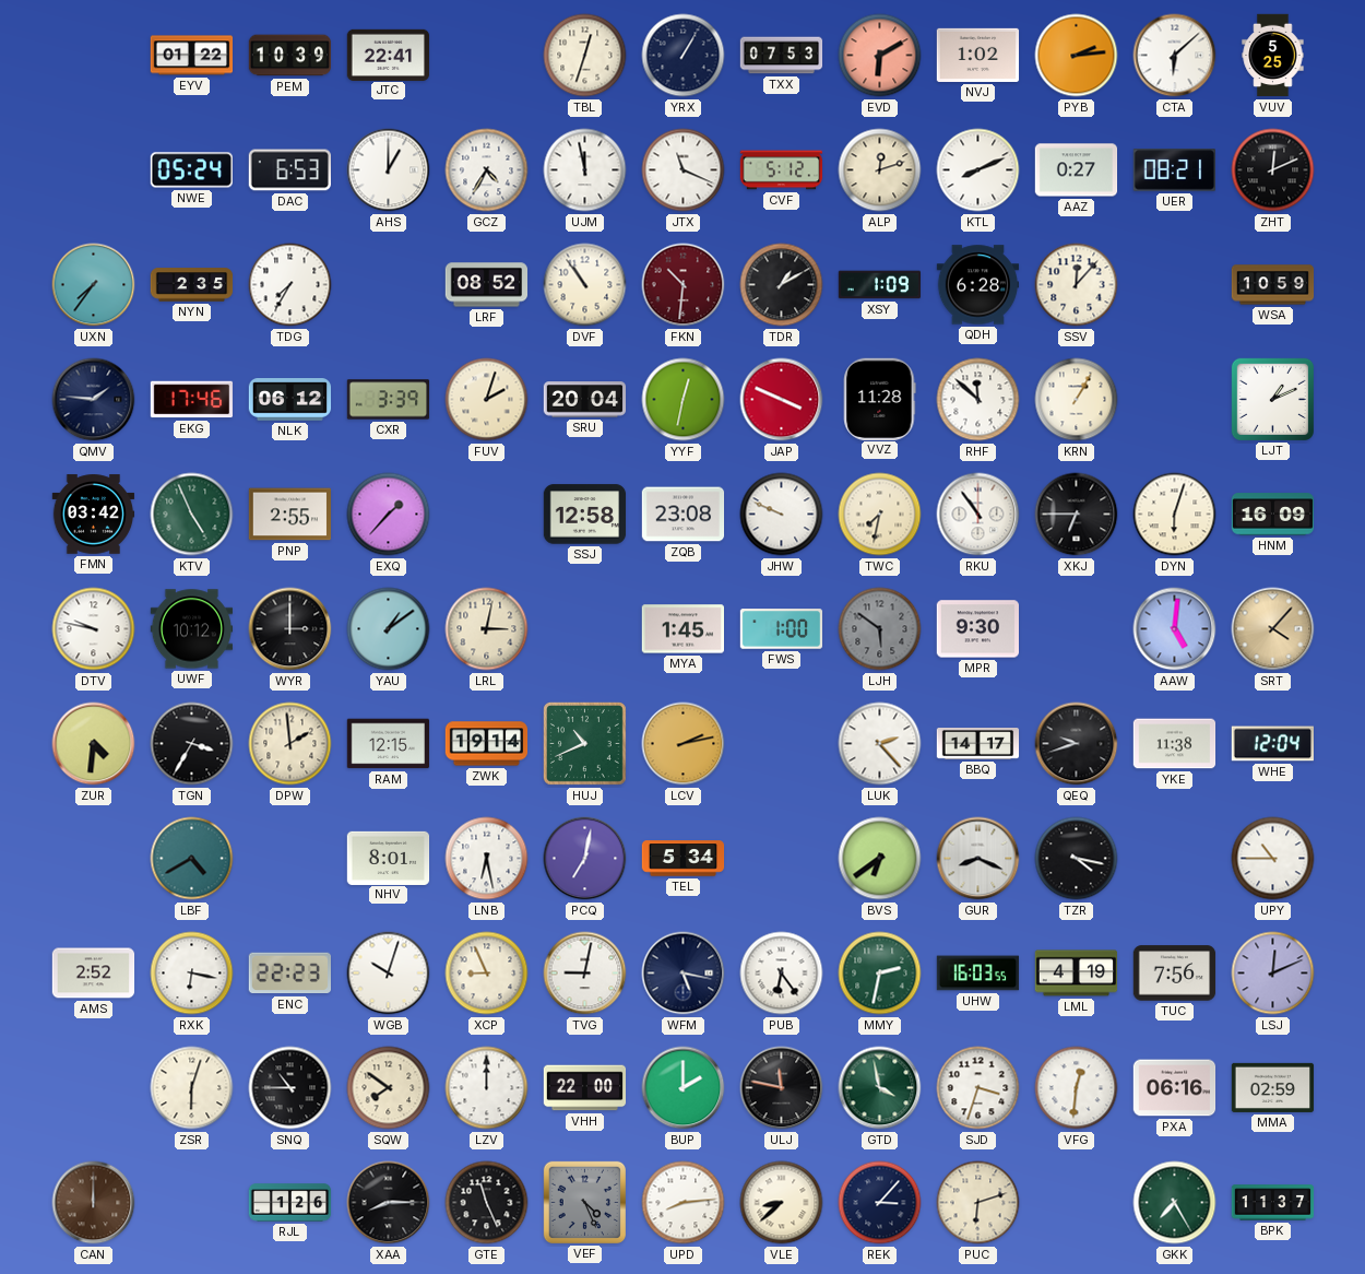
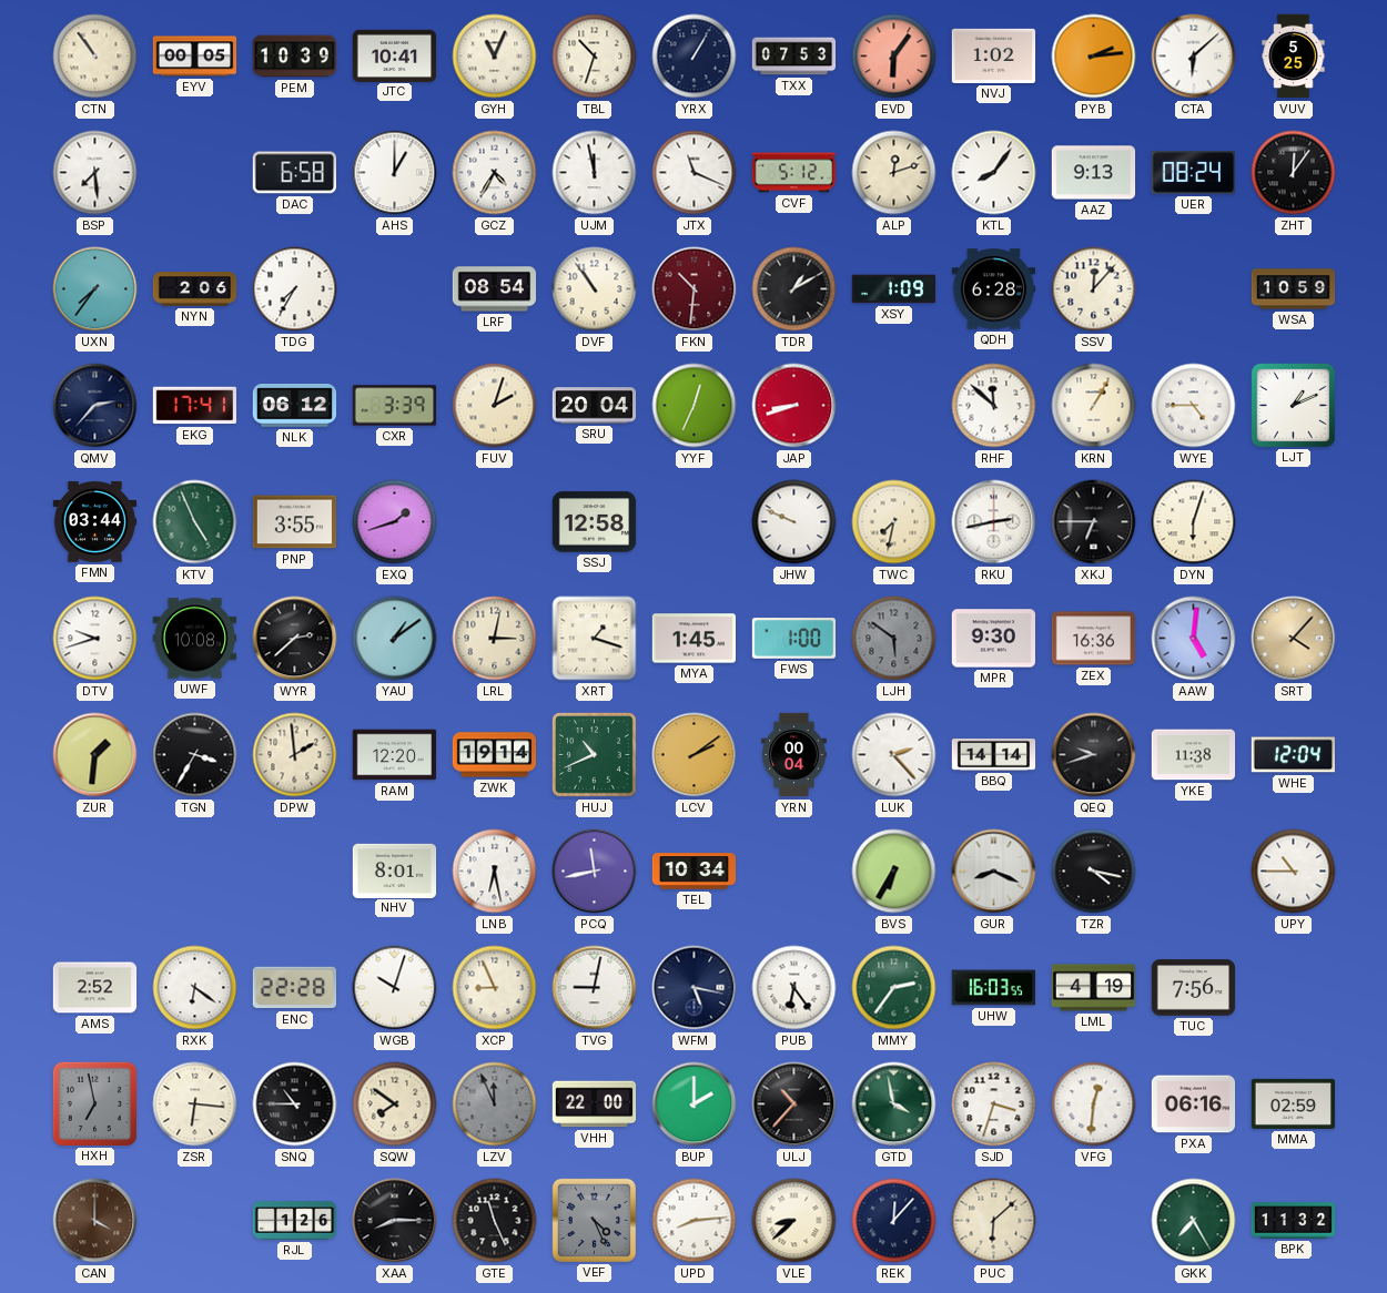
CTN: none -> 10:54 (95, 57)
EYV: 01:22 -> 00:05 (195, 57)
JTC: 22:41 -> 10:41 (395, 55)
GYH: none -> 11:04 (495, 57)
TBL: 12:33 -> 10:33 (595, 57)
EVD: 6:10 -> 6:06 (894, 57)
BSP: none -> 7:29 (95, 173)
NWE: 05:24 -> none (191, 170)
DAC: 6:53 -> 6:58 (294, 173)
KTL: 8:11 -> 8:06 (994, 173)
AAZ: 0:27 -> 9:13 (1094, 173)
UER: 08:21 -> 08:24 (1193, 173)
ZHT: 12:11 -> 12:06 (1294, 173)
NYN: 2:35 -> 2:06 (195, 289)
LRF: 08:52 -> 08:54 (495, 289)
QMV: 1:46 -> 2:37 (95, 406)
EKG: 17:46 -> 17:41 (195, 406)
YYF: 12:32 -> 12:34 (695, 406)
JAP: 3:49 -> 8:42 (794, 406)
VVZ: 11:28 -> none (880, 399)
WYE: none -> 4:45 (1194, 406)
FMN: 03:42 -> 03:44 (95, 522)
PNP: 2:55 -> 3:55 (295, 522)
EXQ: 1:37 -> 1:42 (395, 522)
ZQB: 23:08 -> none (684, 515)
RKU: 10:54 -> 2:43 (994, 522)
HNM: 16:09 -> none (1273, 515)
DTV: 9:47 -> 9:42 (95, 639)
UWF: 10:12 -> 10:08 (195, 639)
WYR: 3:00 -> 2:38 (295, 639)
XRT: none -> 1:18 (595, 639)
ZEX: none -> 16:36 (1094, 639)
ZUR: 4:31 -> 1:31 (95, 755)
RAM: 12:15 -> 12:20 (395, 755)
LCV: 2:13 -> 2:09 (695, 755)
YRN: none -> 00:04 (794, 755)
BBQ: 14:17 -> 14:14 (994, 755)
LBF: 4:40 -> none (192, 859)
PCQ: 7:02 -> 11:43 (595, 872)
TEL: 5:34 -> 10:34 (695, 872)
BVS: 6:39 -> 6:35 (894, 872)
RXK: 6:17 -> 6:21 (195, 988)
ENC: 22:23 -> 22:28 (294, 988)
MMY: 2:32 -> 2:36 (894, 988)
LSJ: 12:11 -> none (1273, 974)
HXH: none -> 6:58 (94, 1103)
ZSR: 6:03 -> 6:16 (195, 1104)
LZV: 12:00 -> 11:56 (495, 1104)
LZV dial: white -> grey (495, 1104)
ULJ: 11:47 -> 10:37 (794, 1104)
CAN: 12:00 -> 4:00 (95, 1221)
REK: 3:07 -> 12:07 (894, 1221)
PUC: 6:12 -> 6:08 (994, 1221)
BPK: 11:37 -> 11:32 (1294, 1221)
